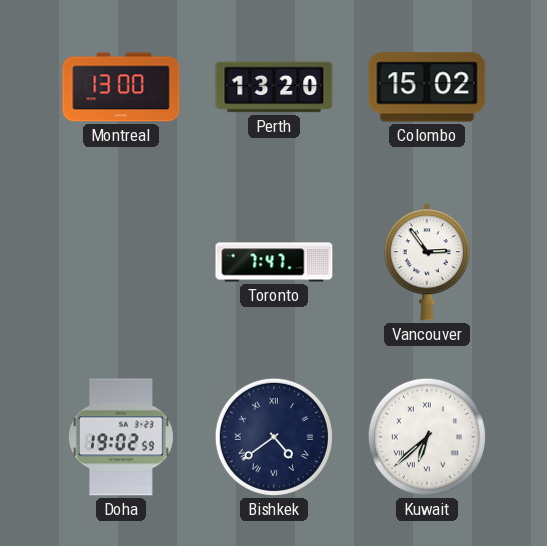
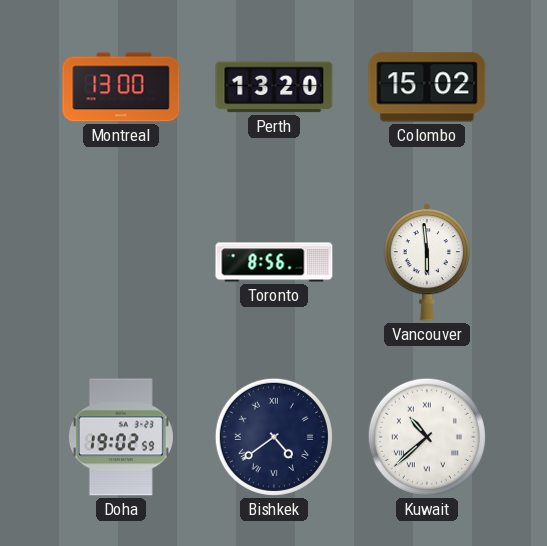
Toronto: 7:47 -> 8:56 (274, 262)
Vancouver: 2:54 -> 5:59 (427, 262)
Kuwait: 6:38 -> 10:38 (427, 437)
